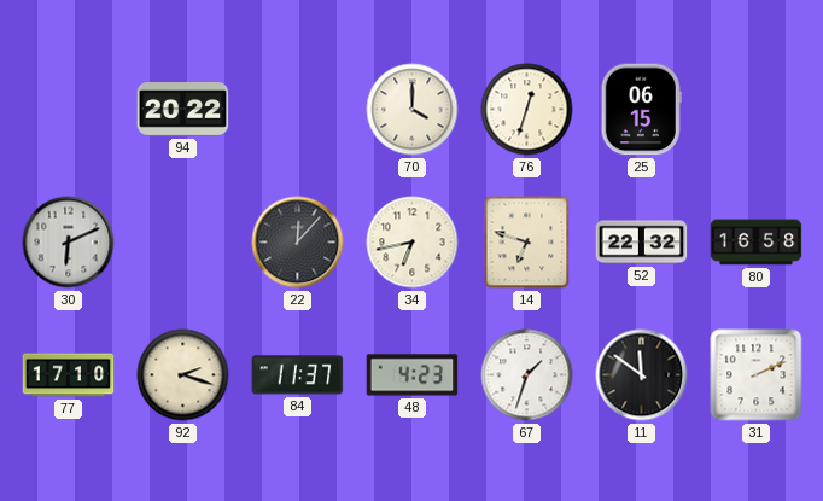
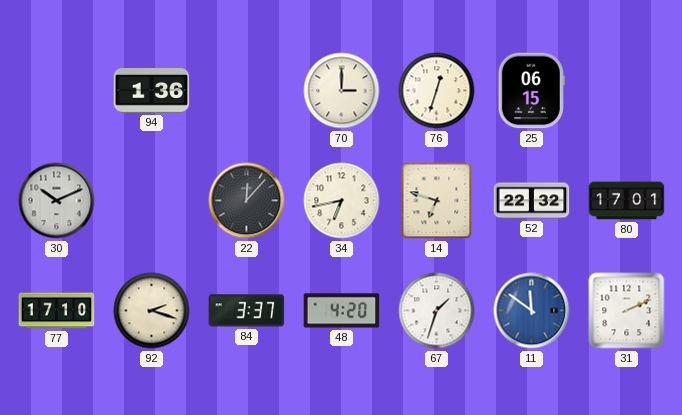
94: 20:22 -> 1:36 (152, 91)
70: 4:00 -> 3:00 (342, 91)
30: 6:11 -> 10:11 (57, 201)
80: 16:58 -> 17:01 (627, 201)
84: 11:37 -> 3:37 (247, 311)
48: 4:23 -> 4:20 (342, 311)
11 dial: black -> blue (532, 311)
